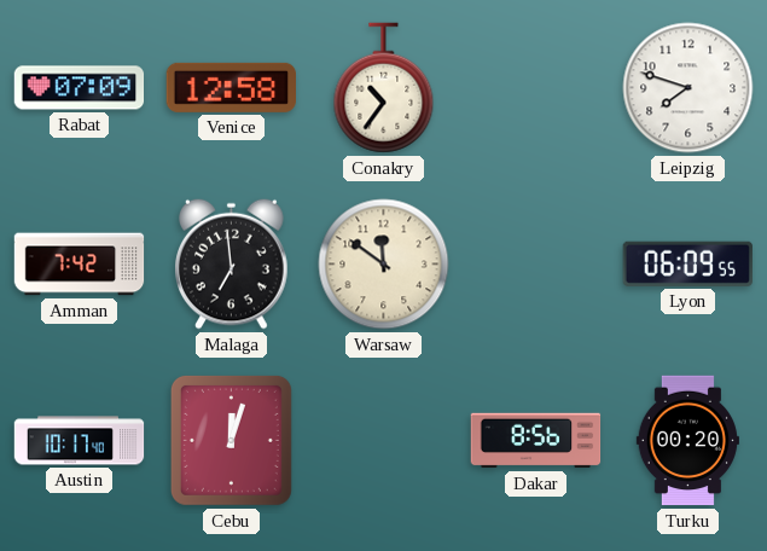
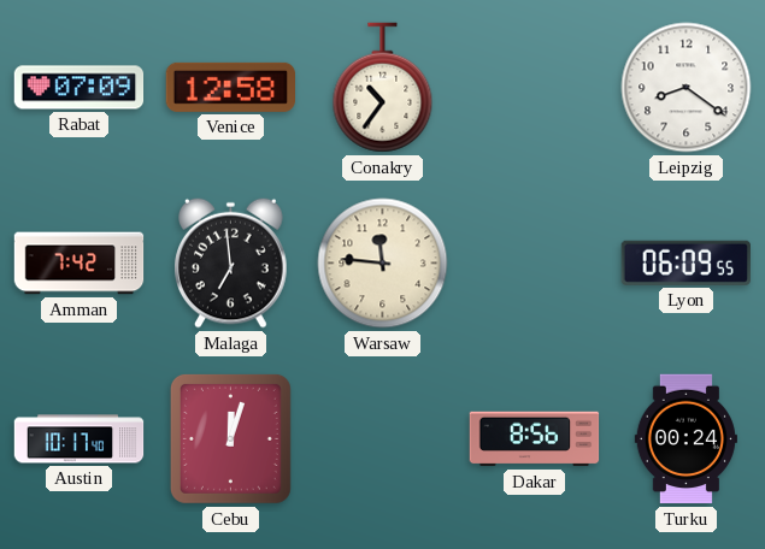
Leipzig: 7:48 -> 8:21 (687, 88)
Warsaw: 11:51 -> 11:46 (383, 264)
Turku: 00:20 -> 00:24 (685, 439)
